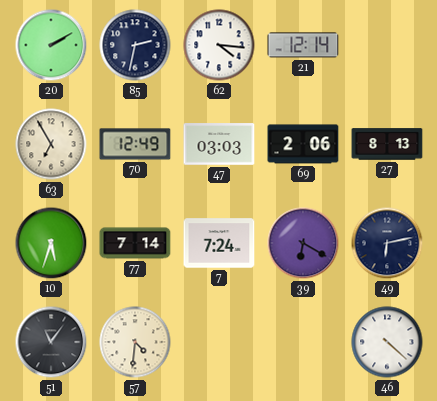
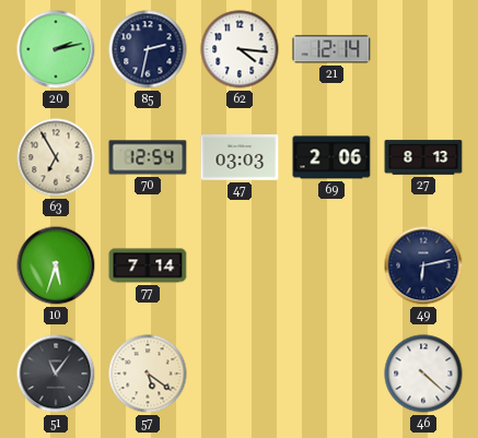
20: 2:10 -> 2:13 (56, 49)
70: 12:49 -> 12:54 (148, 157)
7: 7:24 -> none (219, 243)
39: 6:20 -> none (303, 243)
57: 4:31 -> 5:21 (148, 374)
